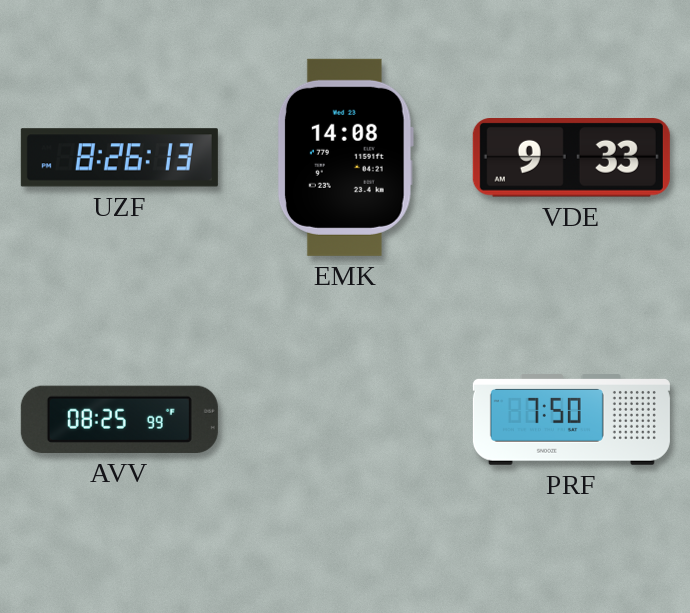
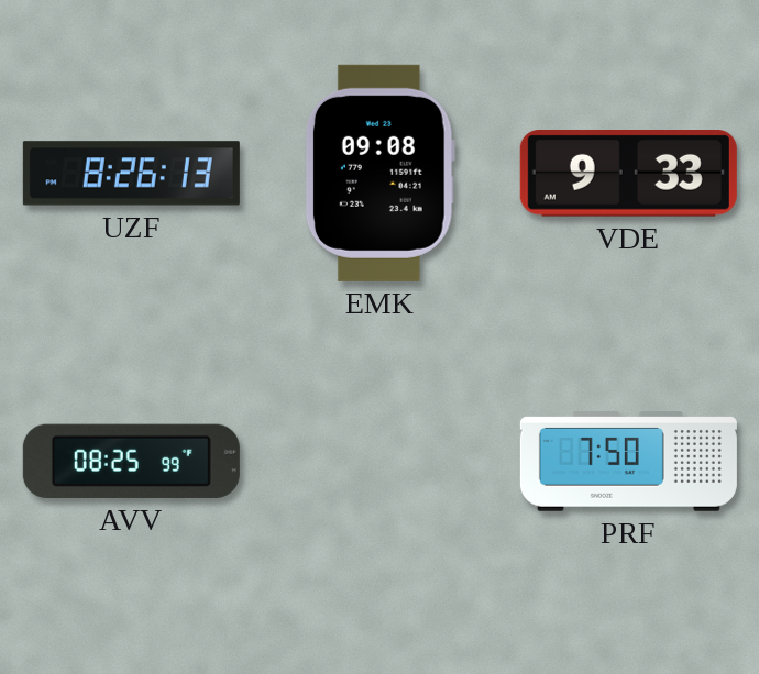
EMK: 14:08 -> 09:08 (380, 173)
